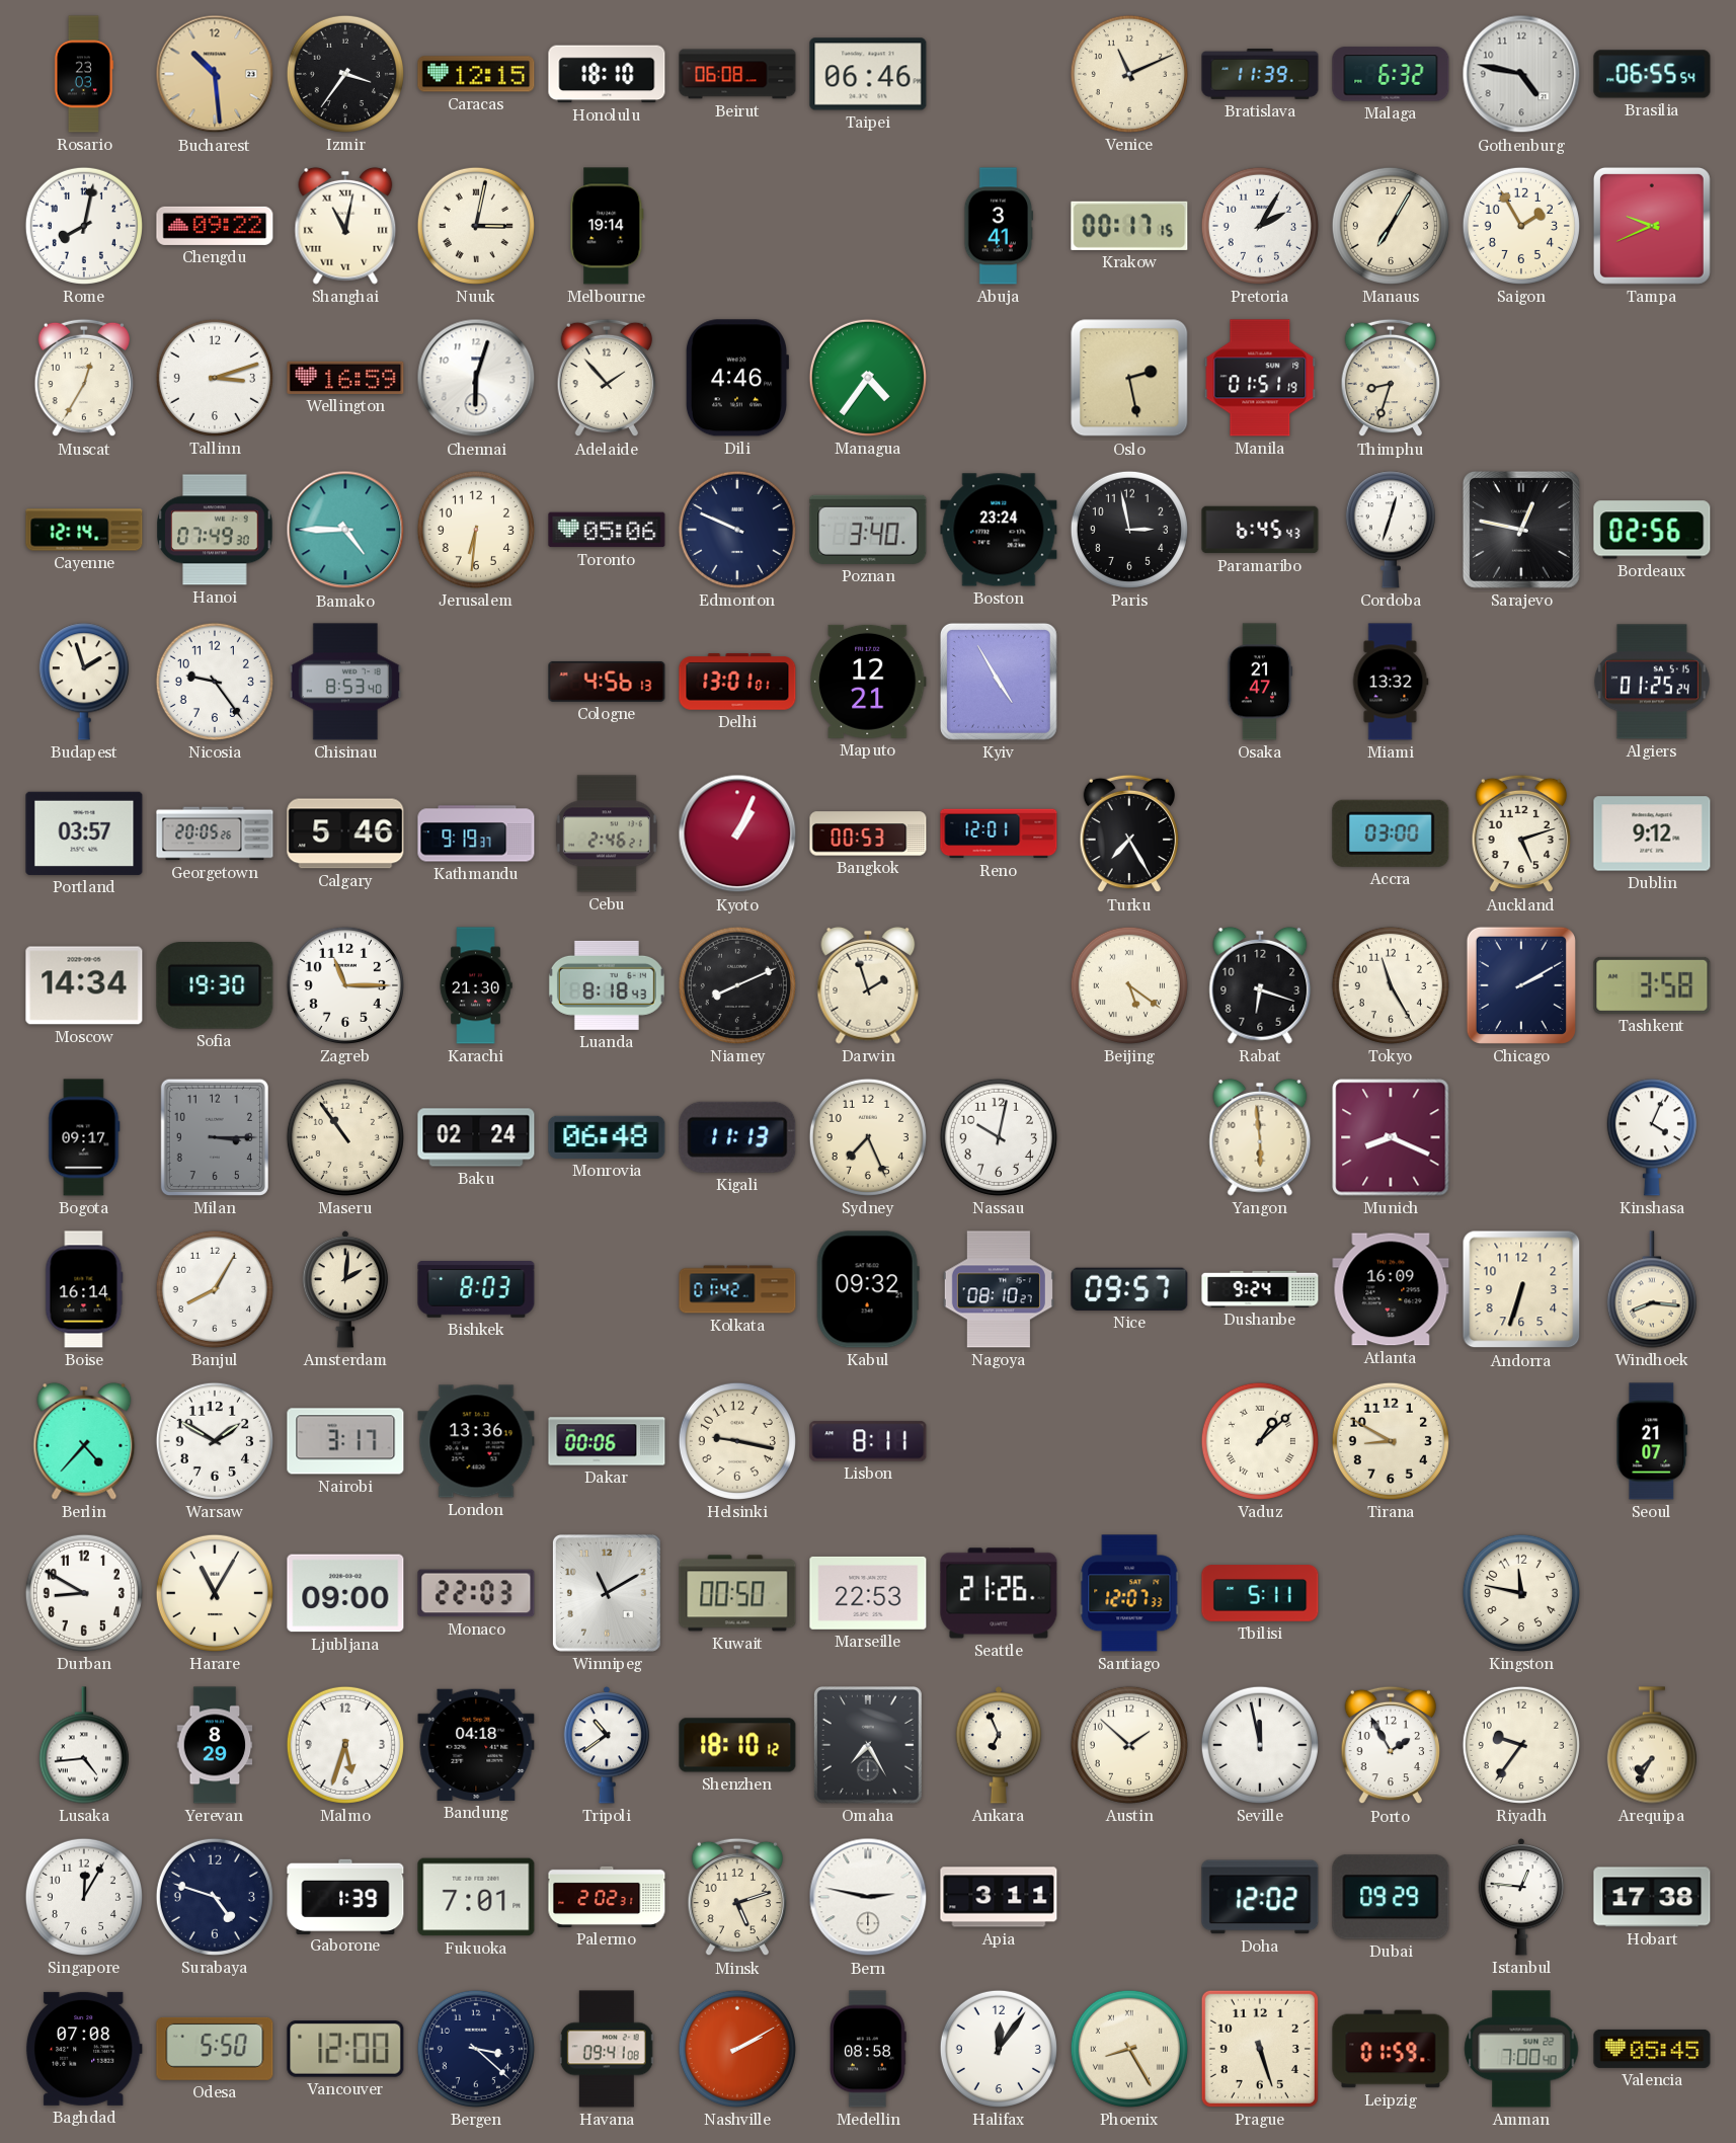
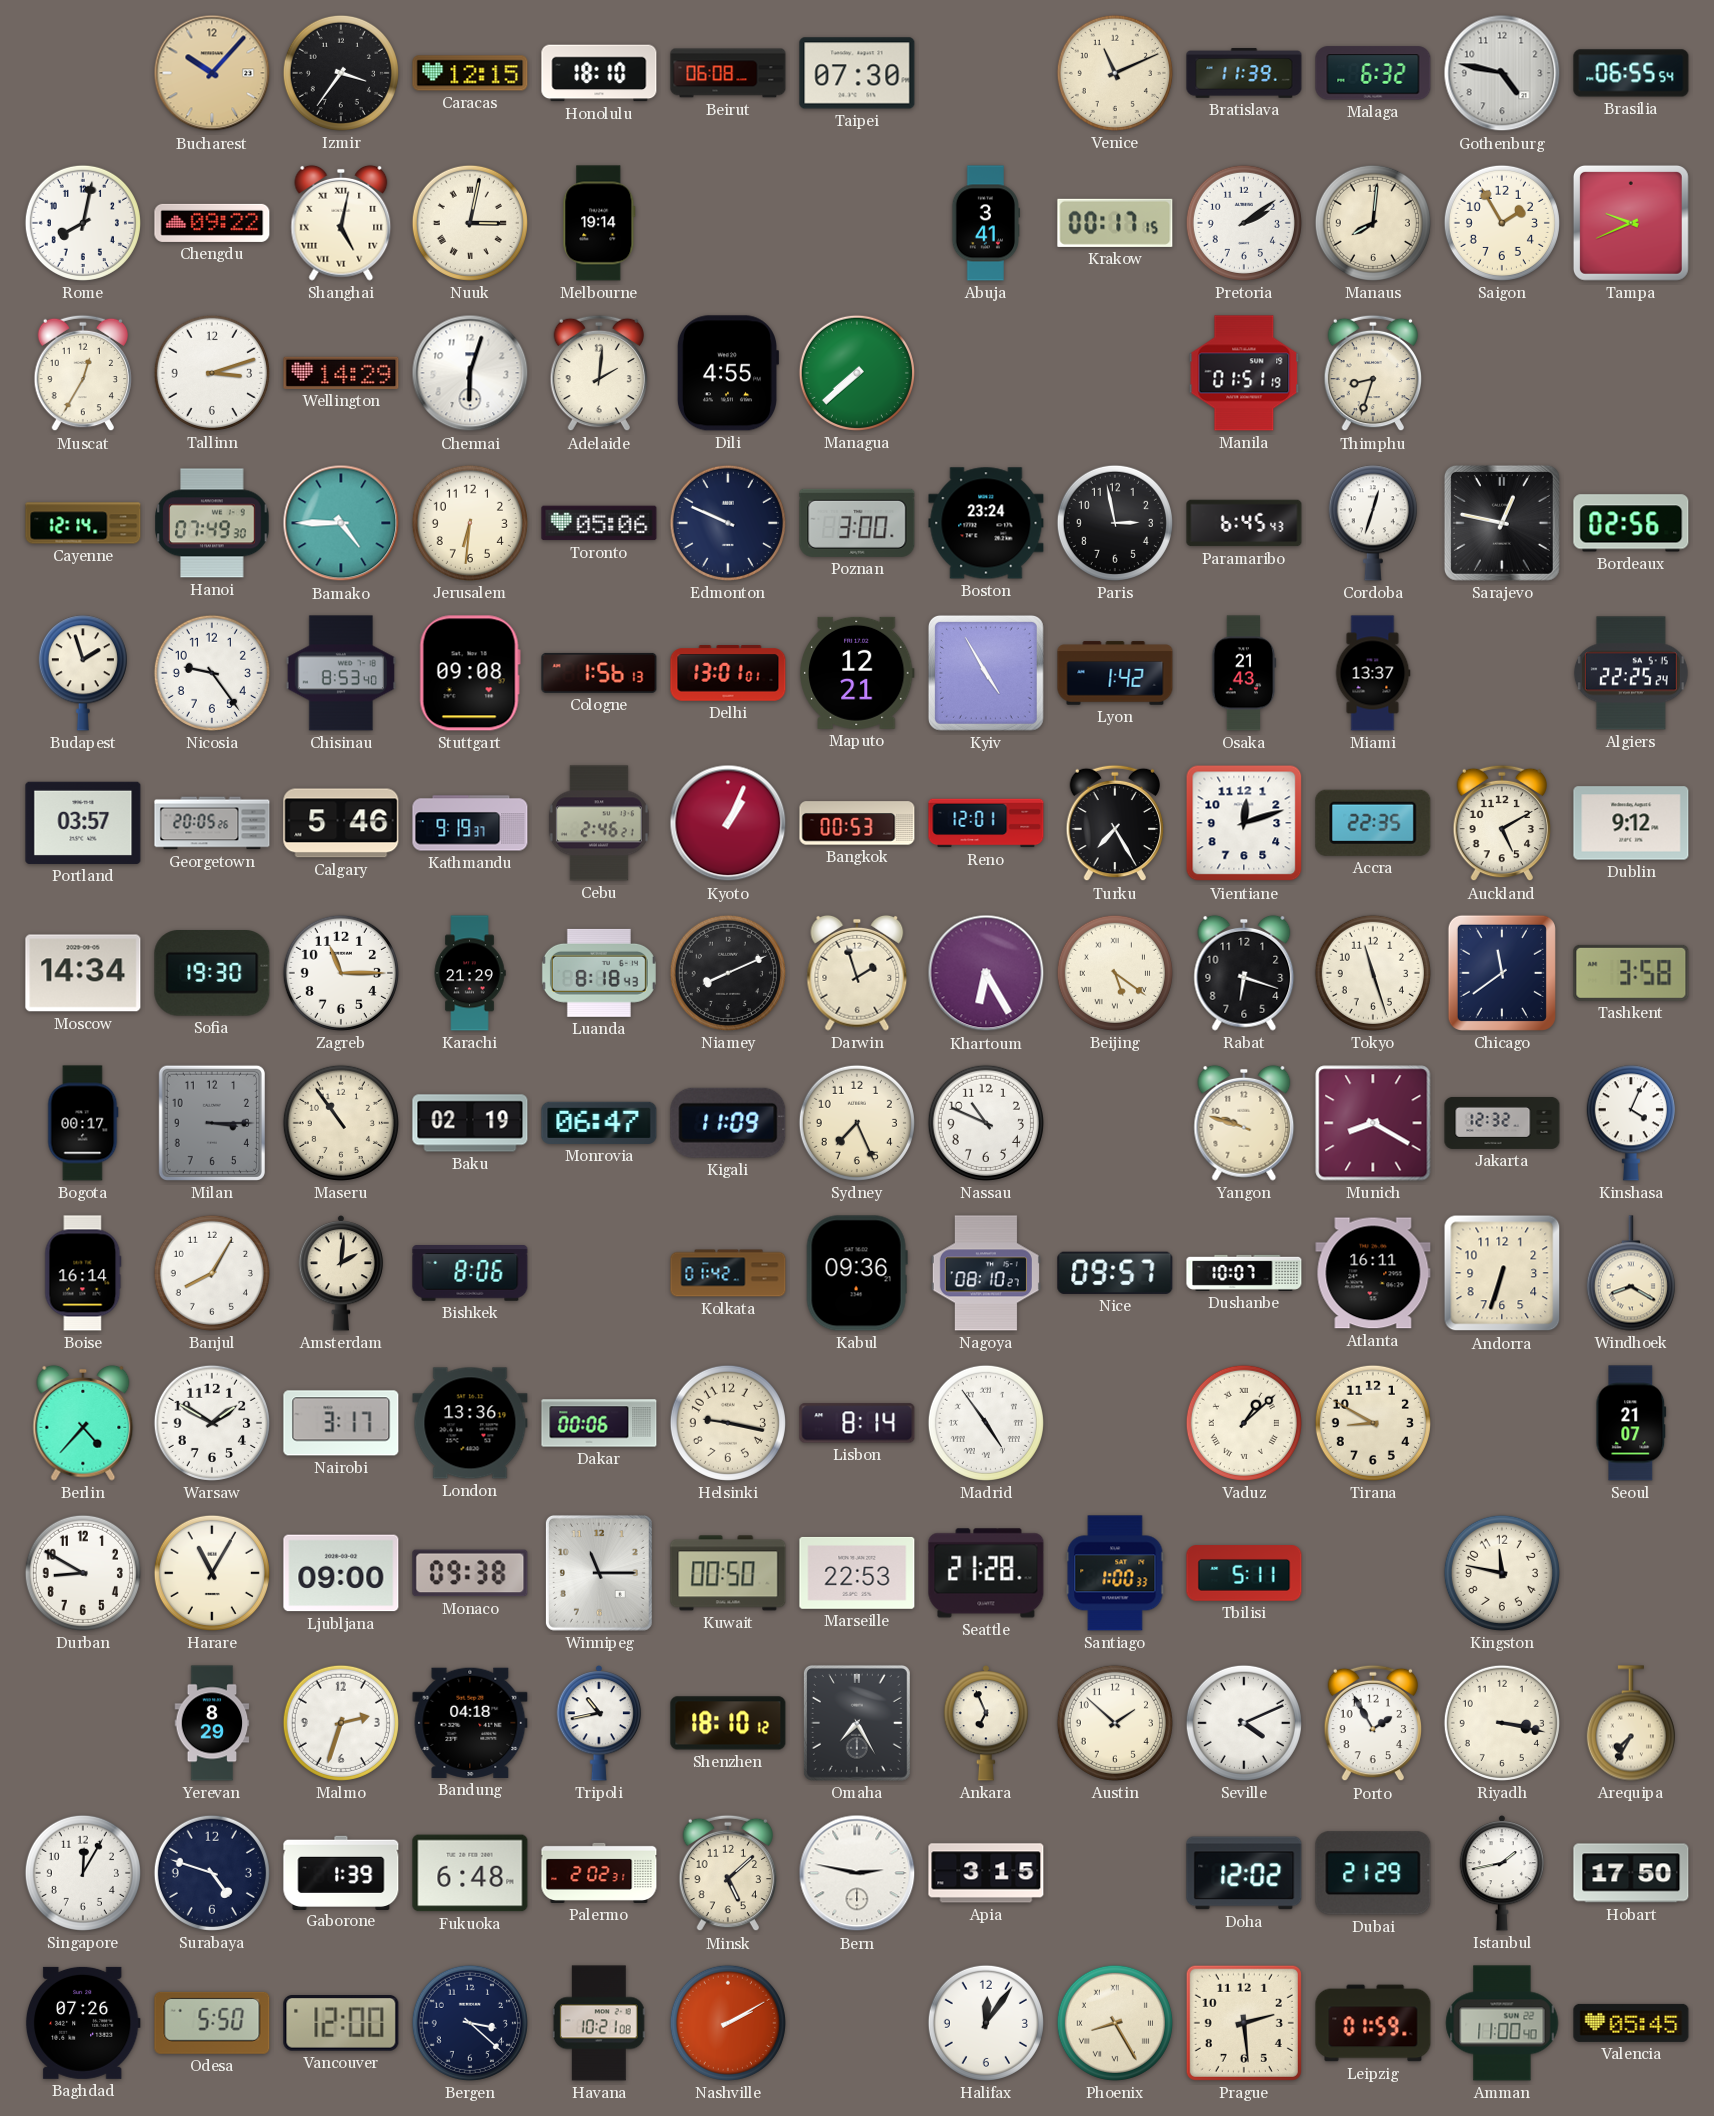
Rosario: 23:03 -> none (84, 74)
Bucharest: 10:29 -> 10:07 (212, 73)
Taipei: 06:46 -> 07:30 (857, 73)
Shanghai: 11:02 -> 5:02 (341, 223)
Pretoria: 2:05 -> 2:09 (1244, 223)
Manaus: 7:05 -> 8:01 (1373, 223)
Wellington: 16:59 -> 14:29 (341, 373)
Adelaide: 1:53 -> 2:01 (599, 373)
Dili: 4:46 -> 4:55 (727, 373)
Managua: 4:36 -> 7:38 (857, 373)
Oslo: 2:28 -> none (1129, 378)
Poznan: 3:40 -> 3:00 (857, 523)
Stuttgart: none -> 09:08 (470, 673)
Cologne: 4:56 -> 1:56 (599, 673)
Lyon: none -> 1:42 (1115, 673)
Osaka: 21:47 -> 21:43 (1244, 673)
Miami: 13:32 -> 13:37 (1373, 673)
Algiers: 01:25 -> 22:25 (1631, 673)
Vientiane: none -> 12:12 (1244, 823)
Accra: 03:00 -> 22:35 (1373, 823)
Auckland: 5:12 -> 5:10 (1502, 823)
Karachi: 21:30 -> 21:29 (470, 973)
Khartoum: none -> 6:25 (986, 973)
Tokyo: 11:25 -> 11:27 (1373, 973)
Chicago: 2:10 -> 11:39 (1502, 973)
Bogota: 09:17 -> 00:17 (83, 1123)
Baku: 02:24 -> 02:19 (470, 1123)
Monrovia: 06:48 -> 06:47 (599, 1123)
Kigali: 11:13 -> 11:09 (728, 1123)
Nassau: 10:02 -> 10:49 (986, 1123)
Yangon: 5:59 -> 9:48 (1244, 1123)
Munich: 8:19 -> 8:20 (1373, 1123)
Jakarta: none -> 12:32 (1502, 1123)
Bishkek: 8:03 -> 8:06 (470, 1274)
Kabul: 09:32 -> 09:36 (857, 1273)
Dushanbe: 9:24 -> 10:07 (1244, 1273)
Atlanta: 16:09 -> 16:11 (1373, 1273)
Windhoek: 8:16 -> 8:20 (1631, 1273)
Lisbon: 8:11 -> 8:14 (857, 1423)
Madrid: none -> 4:54 (986, 1423)
Monaco: 22:03 -> 09:38 (470, 1573)
Winnipeg: 11:10 -> 11:15 (599, 1573)
Seattle: 21:26 -> 21:28 (986, 1573)
Santiago: 12:07 -> 1:00 (1115, 1573)
Lusaka: 4:44 -> none (84, 1745)
Malmo: 5:33 -> 2:33 (341, 1723)
Tripoli: 10:39 -> 10:43 (599, 1723)
Seville: 11:58 -> 4:11 (1244, 1723)
Riyadh: 9:36 -> 3:17 (1502, 1723)
Fukuoka: 7:01 -> 6:48 (470, 1873)
Minsk: 5:12 -> 5:08 (728, 1873)
Apia: 3:11 -> 3:15 (986, 1873)
Dubai: 09:29 -> 21:29 (1373, 1873)
Istanbul: 12:46 -> 1:43 (1502, 1873)
Hobart: 17:38 -> 17:50 (1631, 1873)
Baghdad: 07:08 -> 07:26 (83, 2023)
Havana: 09:41 -> 10:21 (599, 2023)
Medellin: 08:58 -> none (869, 2049)
Prague: 5:27 -> 2:29 (1244, 2023)
Amman: 7:00 -> 11:00 (1502, 2023)
